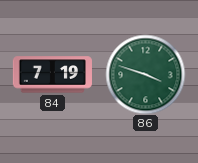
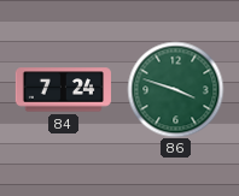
84: 7:19 -> 7:24 (63, 90)
